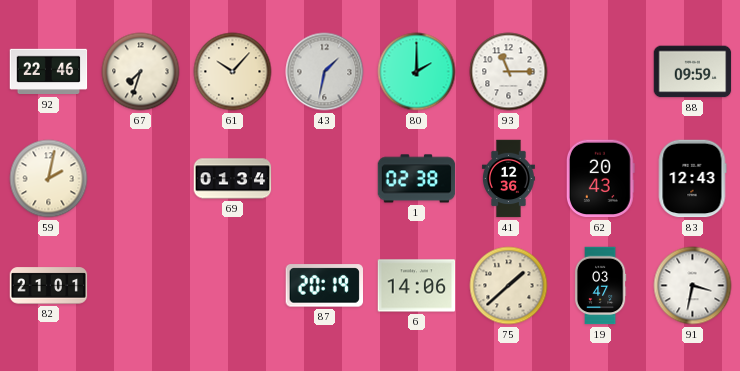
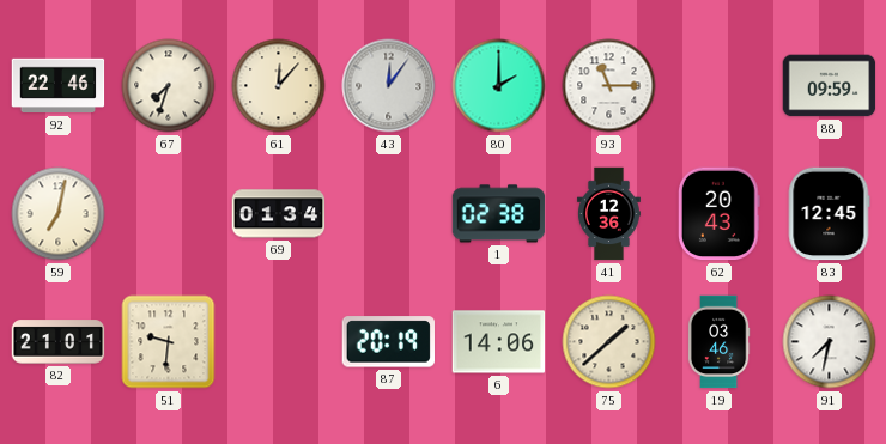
61: 10:07 -> 12:07 (279, 86)
43: 1:32 -> 12:06 (389, 86)
59: 2:02 -> 7:02 (59, 214)
83: 12:43 -> 12:45 (829, 214)
51: none -> 9:31 (169, 342)
19: 03:47 -> 03:46 (718, 342)
91: 3:32 -> 7:32 (830, 342)
